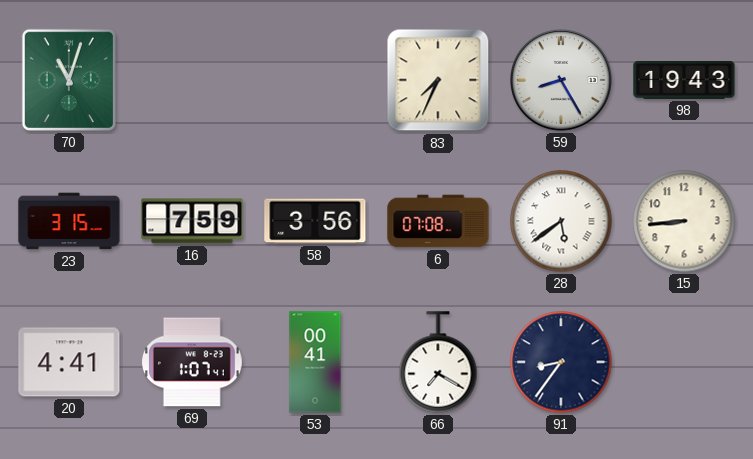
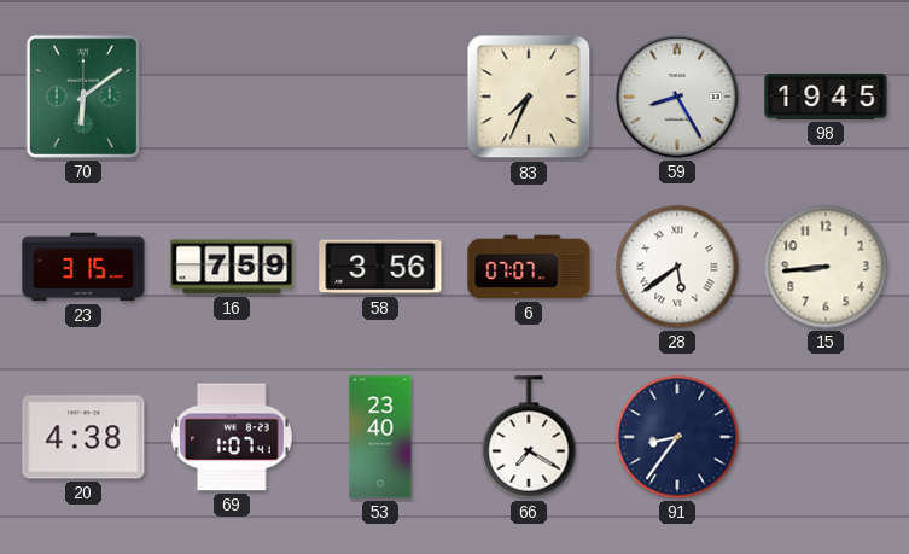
70: 11:03 -> 6:09 (83, 97)
98: 19:43 -> 19:45 (826, 98)
6: 07:08 -> 07:07 (529, 267)
20: 4:41 -> 4:38 (83, 437)
53: 00:41 -> 23:40 (380, 437)
